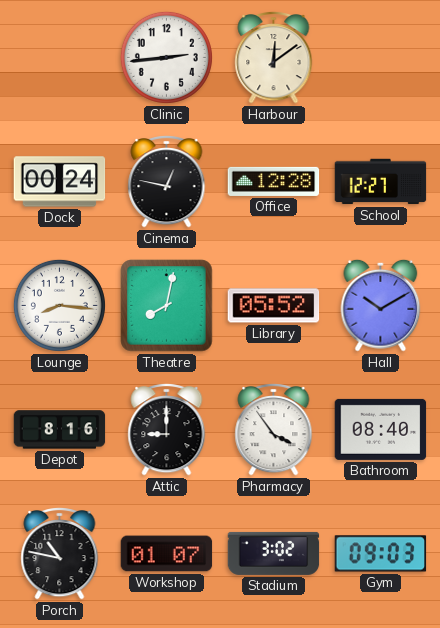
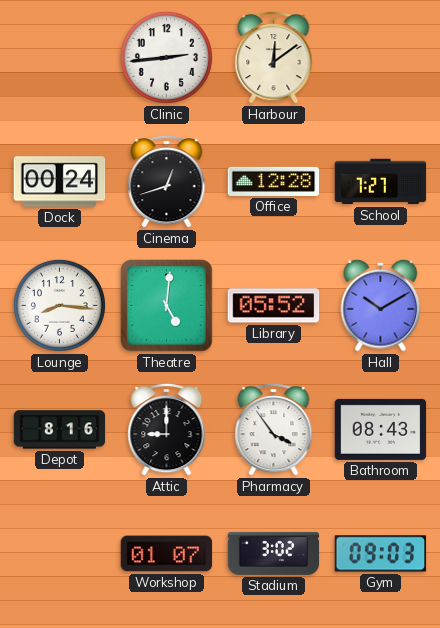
Cinema: 12:47 -> 12:42 (167, 182)
School: 12:27 -> 7:27 (381, 182)
Theatre: 8:02 -> 5:01 (167, 306)
Bathroom: 08:40 -> 08:43 (381, 429)
Porch: 10:47 -> none (60, 554)
